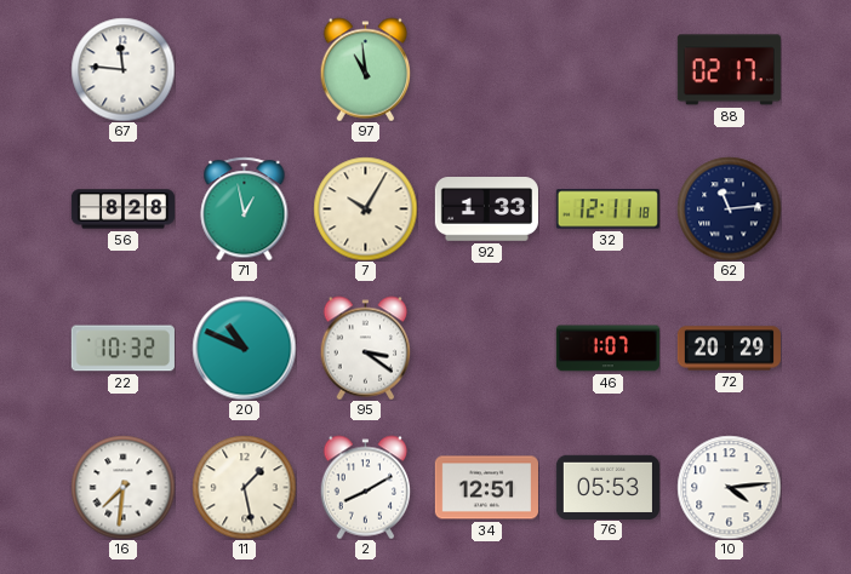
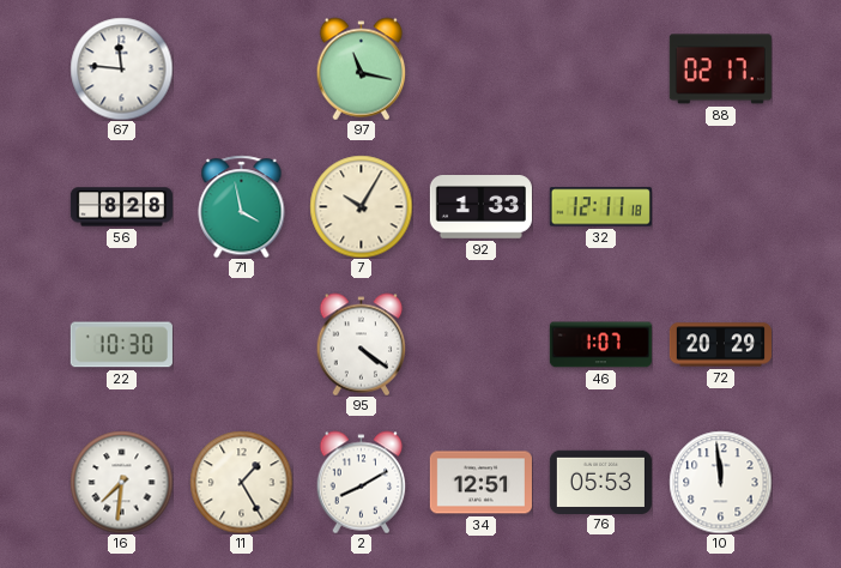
97: 10:59 -> 11:17 (362, 68)
71: 12:58 -> 3:58 (242, 206)
62: 11:14 -> none (729, 208)
22: 10:32 -> 10:30 (121, 345)
20: 10:49 -> none (244, 348)
95: 3:21 -> 4:21 (362, 344)
11: 1:28 -> 1:25 (241, 482)
10: 4:14 -> 11:59 (720, 482)
